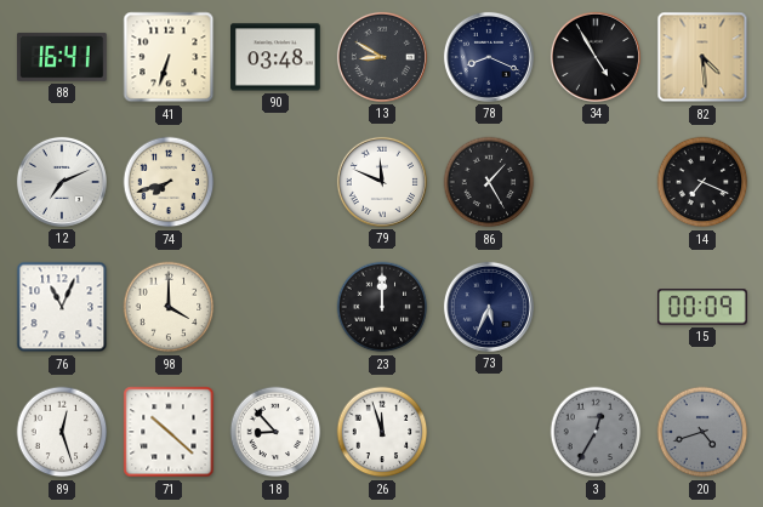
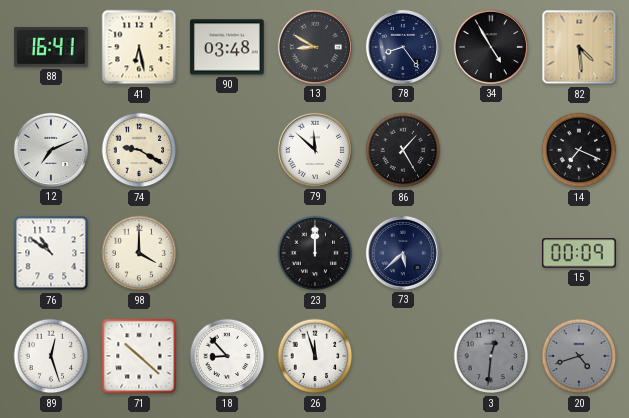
41: 6:33 -> 6:28 (139, 47)
78: 8:19 -> 8:24 (403, 47)
74: 7:42 -> 9:20 (139, 150)
79: 11:49 -> 11:52 (315, 150)
76: 11:04 -> 10:51 (51, 253)
73: 5:34 -> 5:38 (403, 253)
3: 12:35 -> 12:31 (491, 356)
